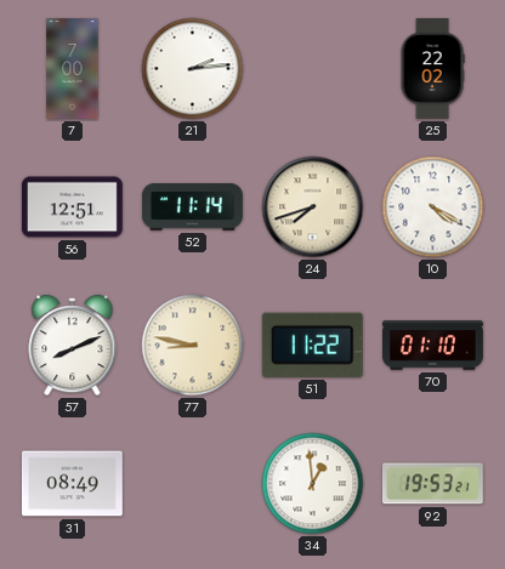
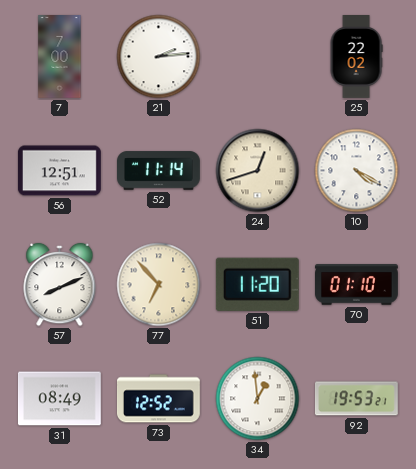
24: 7:42 -> 12:42 (258, 171)
77: 8:47 -> 6:53 (159, 285)
51: 11:22 -> 11:20 (257, 284)
73: none -> 12:52 (158, 399)
